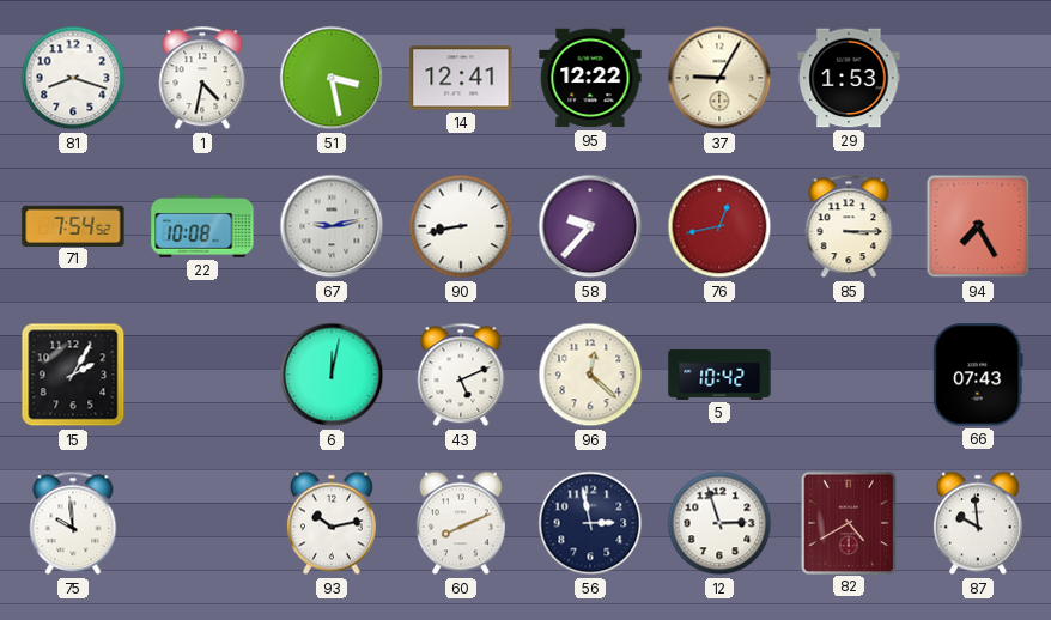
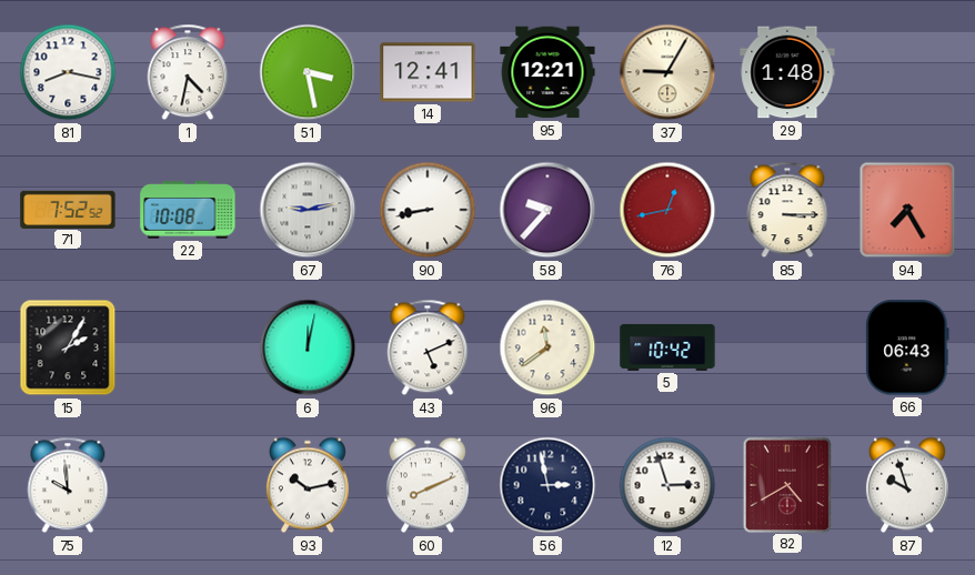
81: 8:18 -> 8:17 (68, 72)
95: 12:22 -> 12:21 (547, 72)
29: 1:53 -> 1:48 (787, 72)
71: 7:54 -> 7:52 (68, 209)
96: 12:22 -> 11:39 (547, 347)
66: 07:43 -> 06:43 (907, 347)
87: 9:59 -> 9:57 (907, 485)
